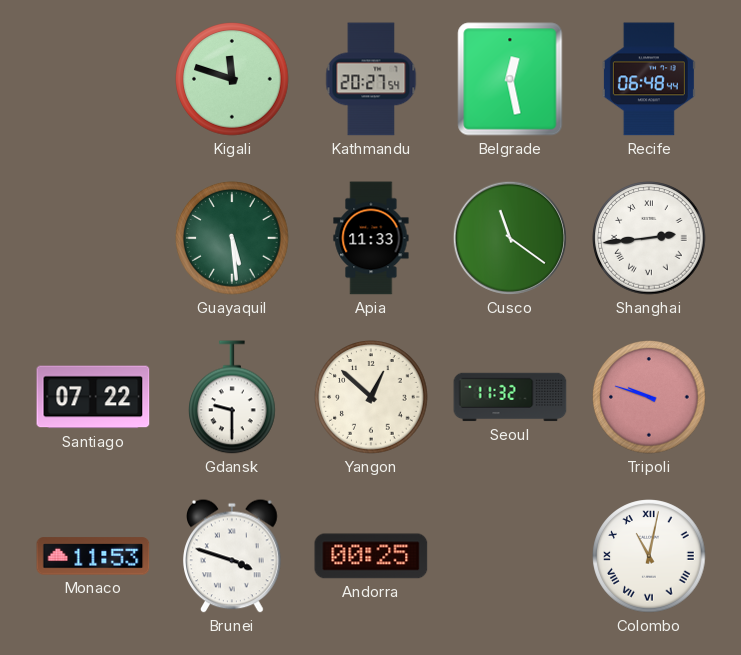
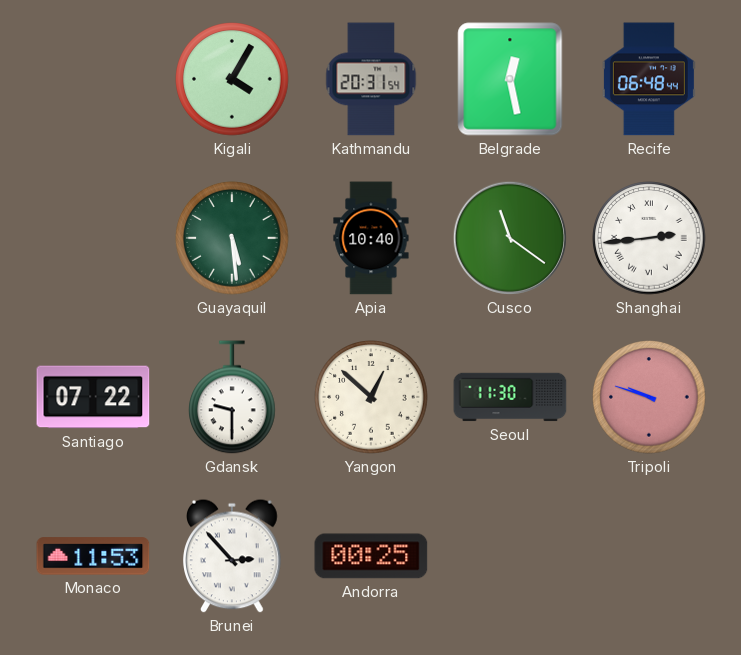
Kigali: 11:48 -> 4:05 (232, 79)
Kathmandu: 20:27 -> 20:31 (371, 79)
Apia: 11:33 -> 10:40 (371, 238)
Seoul: 11:32 -> 11:30 (510, 397)
Brunei: 3:48 -> 2:53 (232, 556)
Colombo: 11:02 -> none (649, 556)
